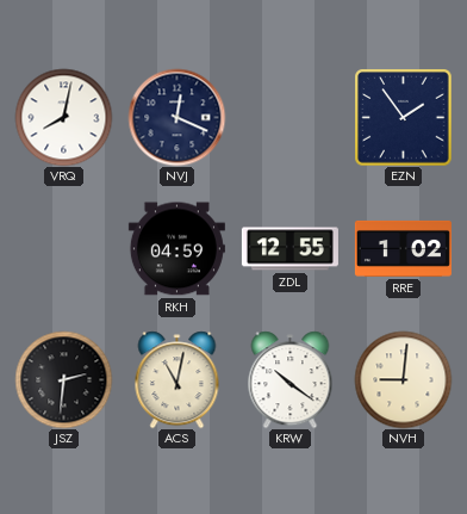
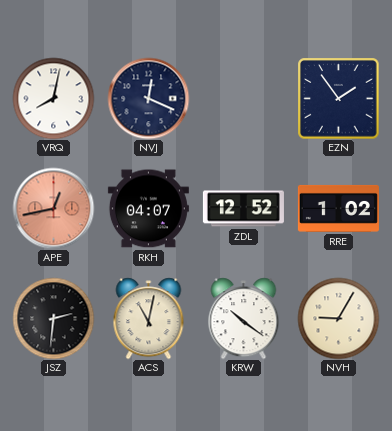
APE: none -> 12:43 (53, 208)
RKH: 04:59 -> 04:07 (148, 209)
ZDL: 12:55 -> 12:52 (243, 209)
NVH: 9:01 -> 9:05 (338, 318)
